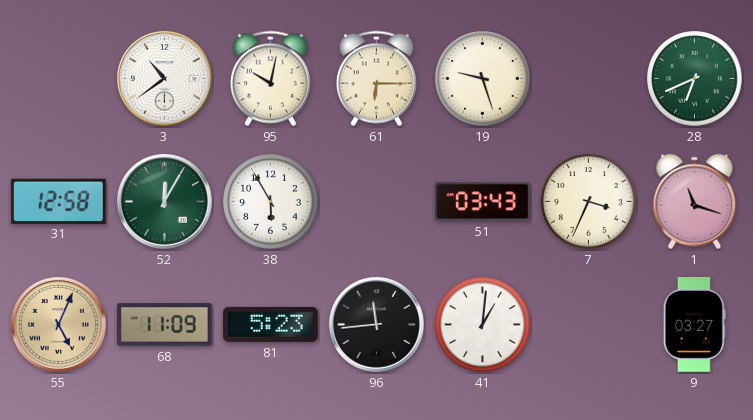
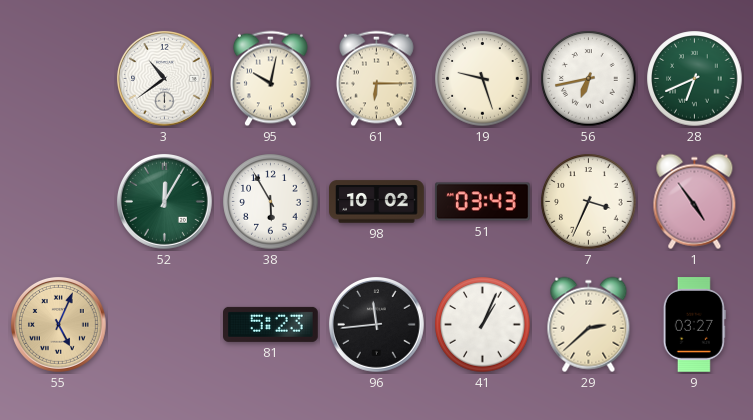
56: none -> 6:43 (589, 79)
31: 12:58 -> none (58, 201)
98: none -> 10:02 (377, 202)
1: 11:18 -> 4:54 (695, 202)
68: 11:09 -> none (165, 325)
41: 1:01 -> 1:04 (483, 325)
29: none -> 2:38 (589, 325)
